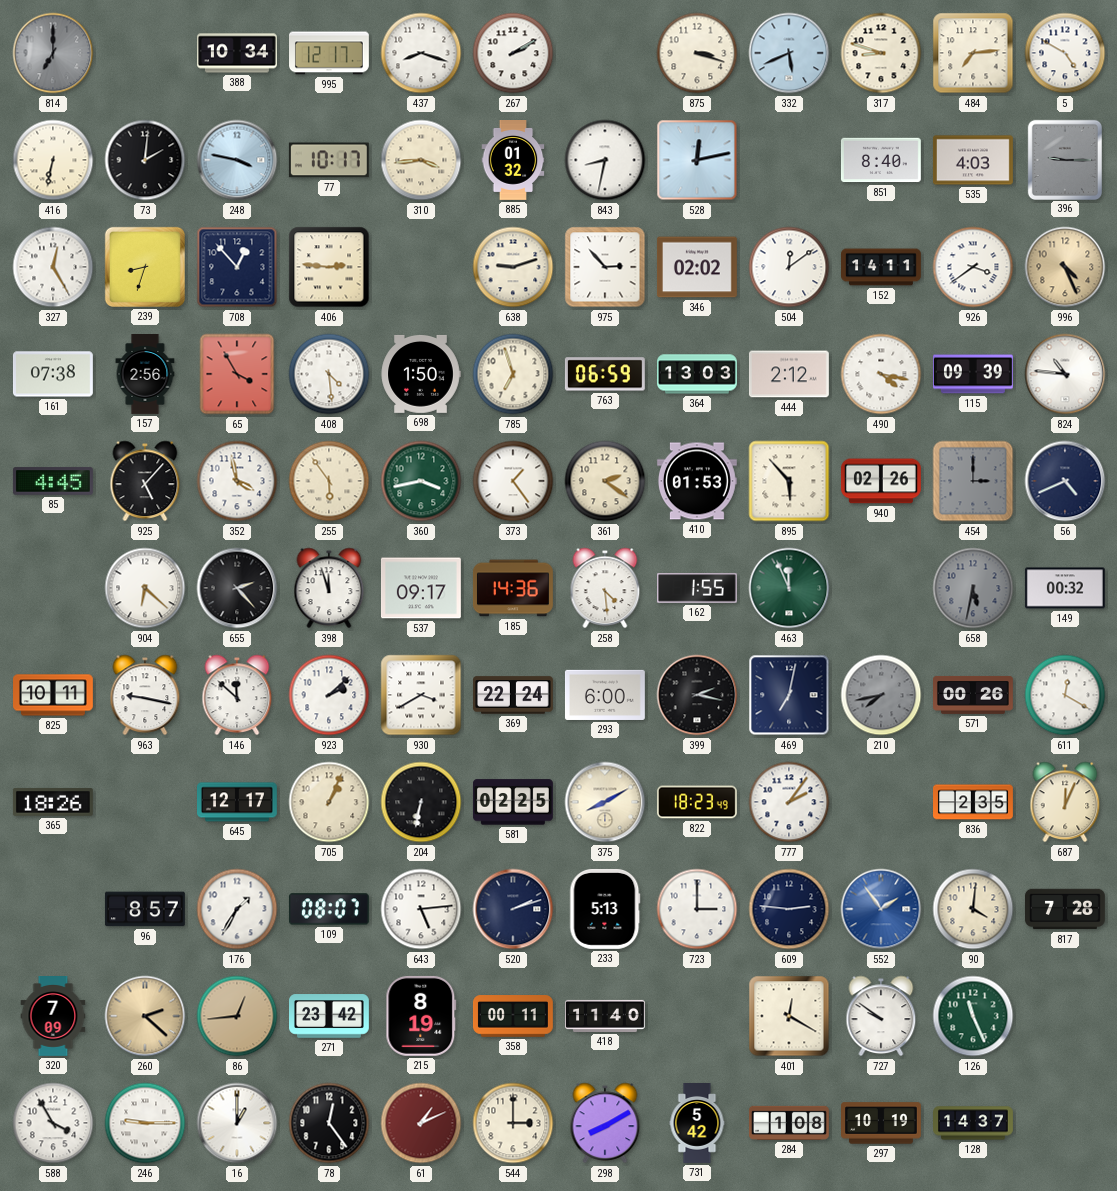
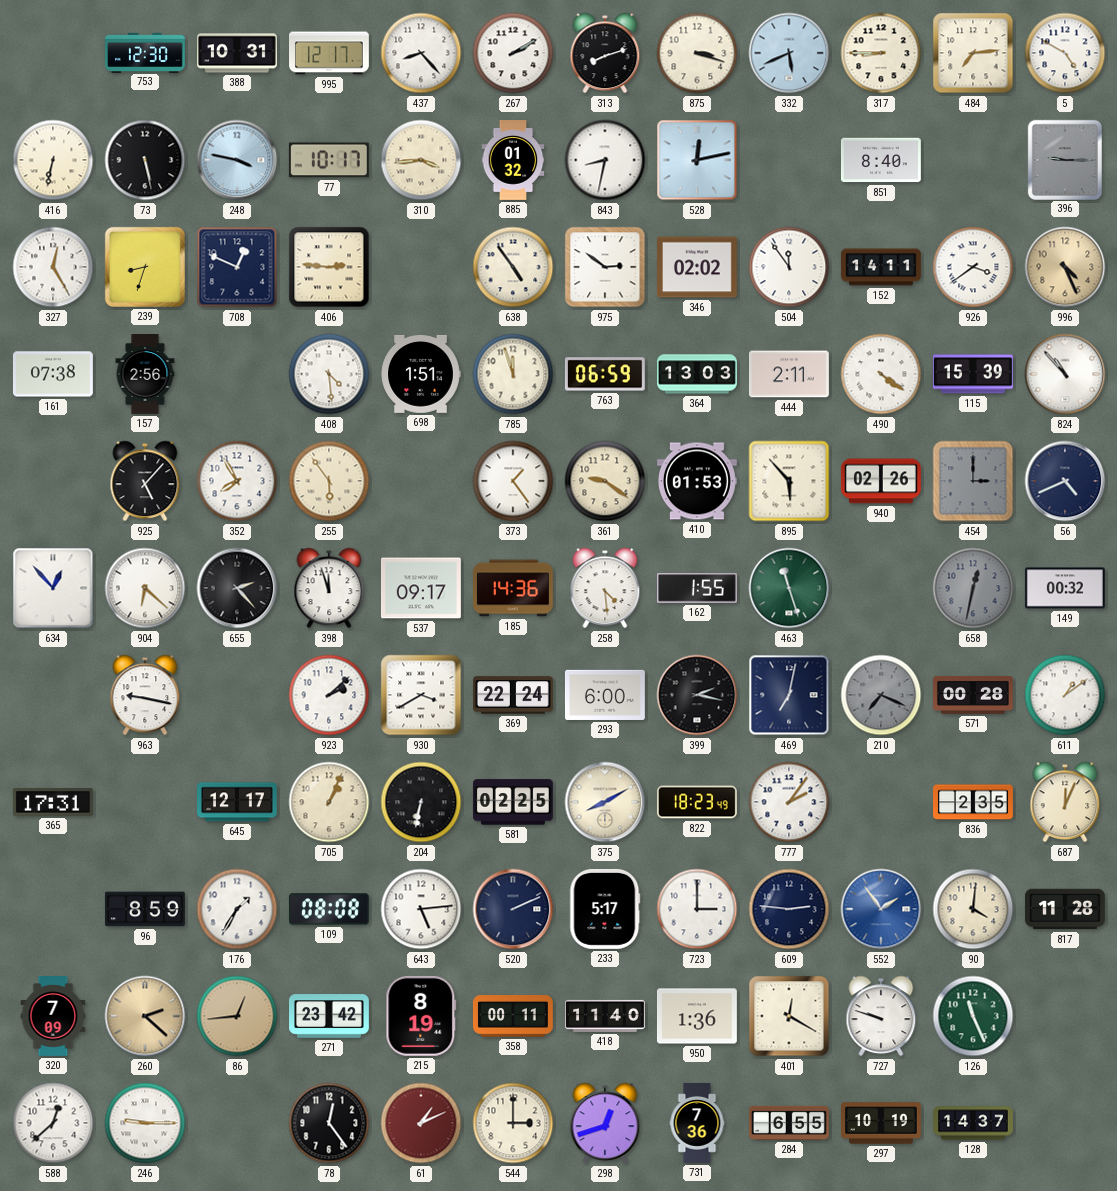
814: 7:00 -> none (53, 53)
753: none -> 12:30 (146, 52)
388: 10:34 -> 10:31 (238, 53)
437: 8:18 -> 8:23 (421, 53)
313: none -> 8:12 (605, 53)
317: 8:48 -> 8:45 (881, 53)
73: 2:01 -> 5:28 (145, 160)
535: 4:03 -> none (973, 160)
708: 12:53 -> 12:49 (237, 267)
638: 9:12 -> 4:54 (513, 267)
975: 2:53 -> 2:51 (605, 267)
504: 12:09 -> 11:54 (789, 267)
65: 3:55 -> none (237, 374)
698: 1:50 -> 1:51 (421, 374)
785: 6:57 -> 11:57 (513, 374)
444: 2:12 -> 2:11 (789, 374)
490: 4:17 -> 4:21 (881, 374)
115: 09:39 -> 15:39 (974, 374)
824: 10:46 -> 10:53 (1065, 374)
85: 4:45 -> none (53, 481)
352: 3:58 -> 7:55 (237, 481)
360: 3:43 -> none (421, 481)
361: 2:21 -> 9:21 (605, 481)
634: none -> 12:53 (53, 588)
463: 11:56 -> 11:27 (789, 588)
658: 5:32 -> 12:32 (973, 588)
825: 10:11 -> none (54, 695)
146: 11:52 -> none (237, 695)
210: 7:43 -> 7:19 (881, 695)
571: 00:26 -> 00:28 (974, 695)
611: 12:20 -> 1:09 (1065, 695)
365: 18:26 -> 17:31 (53, 802)
96: 8:57 -> 8:59 (145, 909)
109: 08:07 -> 08:08 (329, 909)
520: 2:12 -> 2:11 (513, 909)
233: 5:13 -> 5:17 (605, 909)
817: 7:28 -> 11:28 (1066, 909)
950: none -> 1:36 (697, 1016)
727: 9:51 -> 9:48 (881, 1016)
588: 3:55 -> 12:38 (53, 1123)
16: 1:00 -> none (237, 1123)
298: 8:10 -> 12:42 (605, 1123)
731: 5:42 -> 7:36 (697, 1124)
284: 1:08 -> 6:55 (789, 1123)
